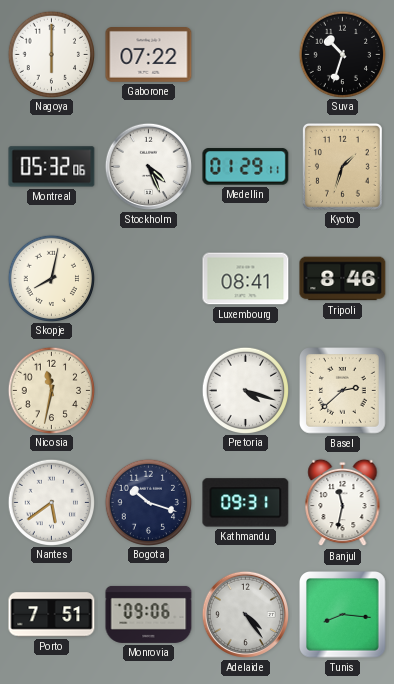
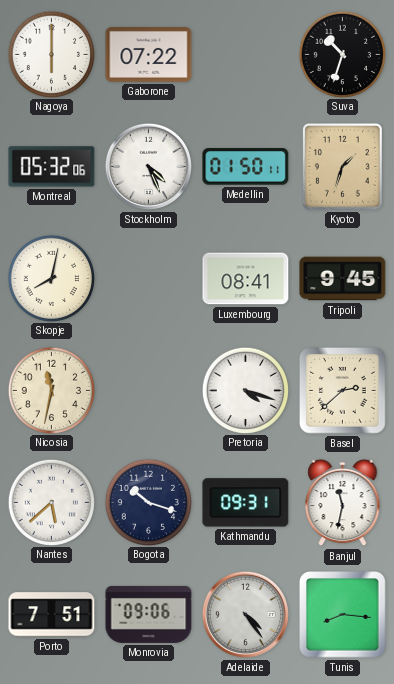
Medellin: 01:29 -> 01:50 (246, 167)
Tripoli: 8:46 -> 9:45 (343, 279)
Nantes: 5:39 -> 5:38 (51, 502)
